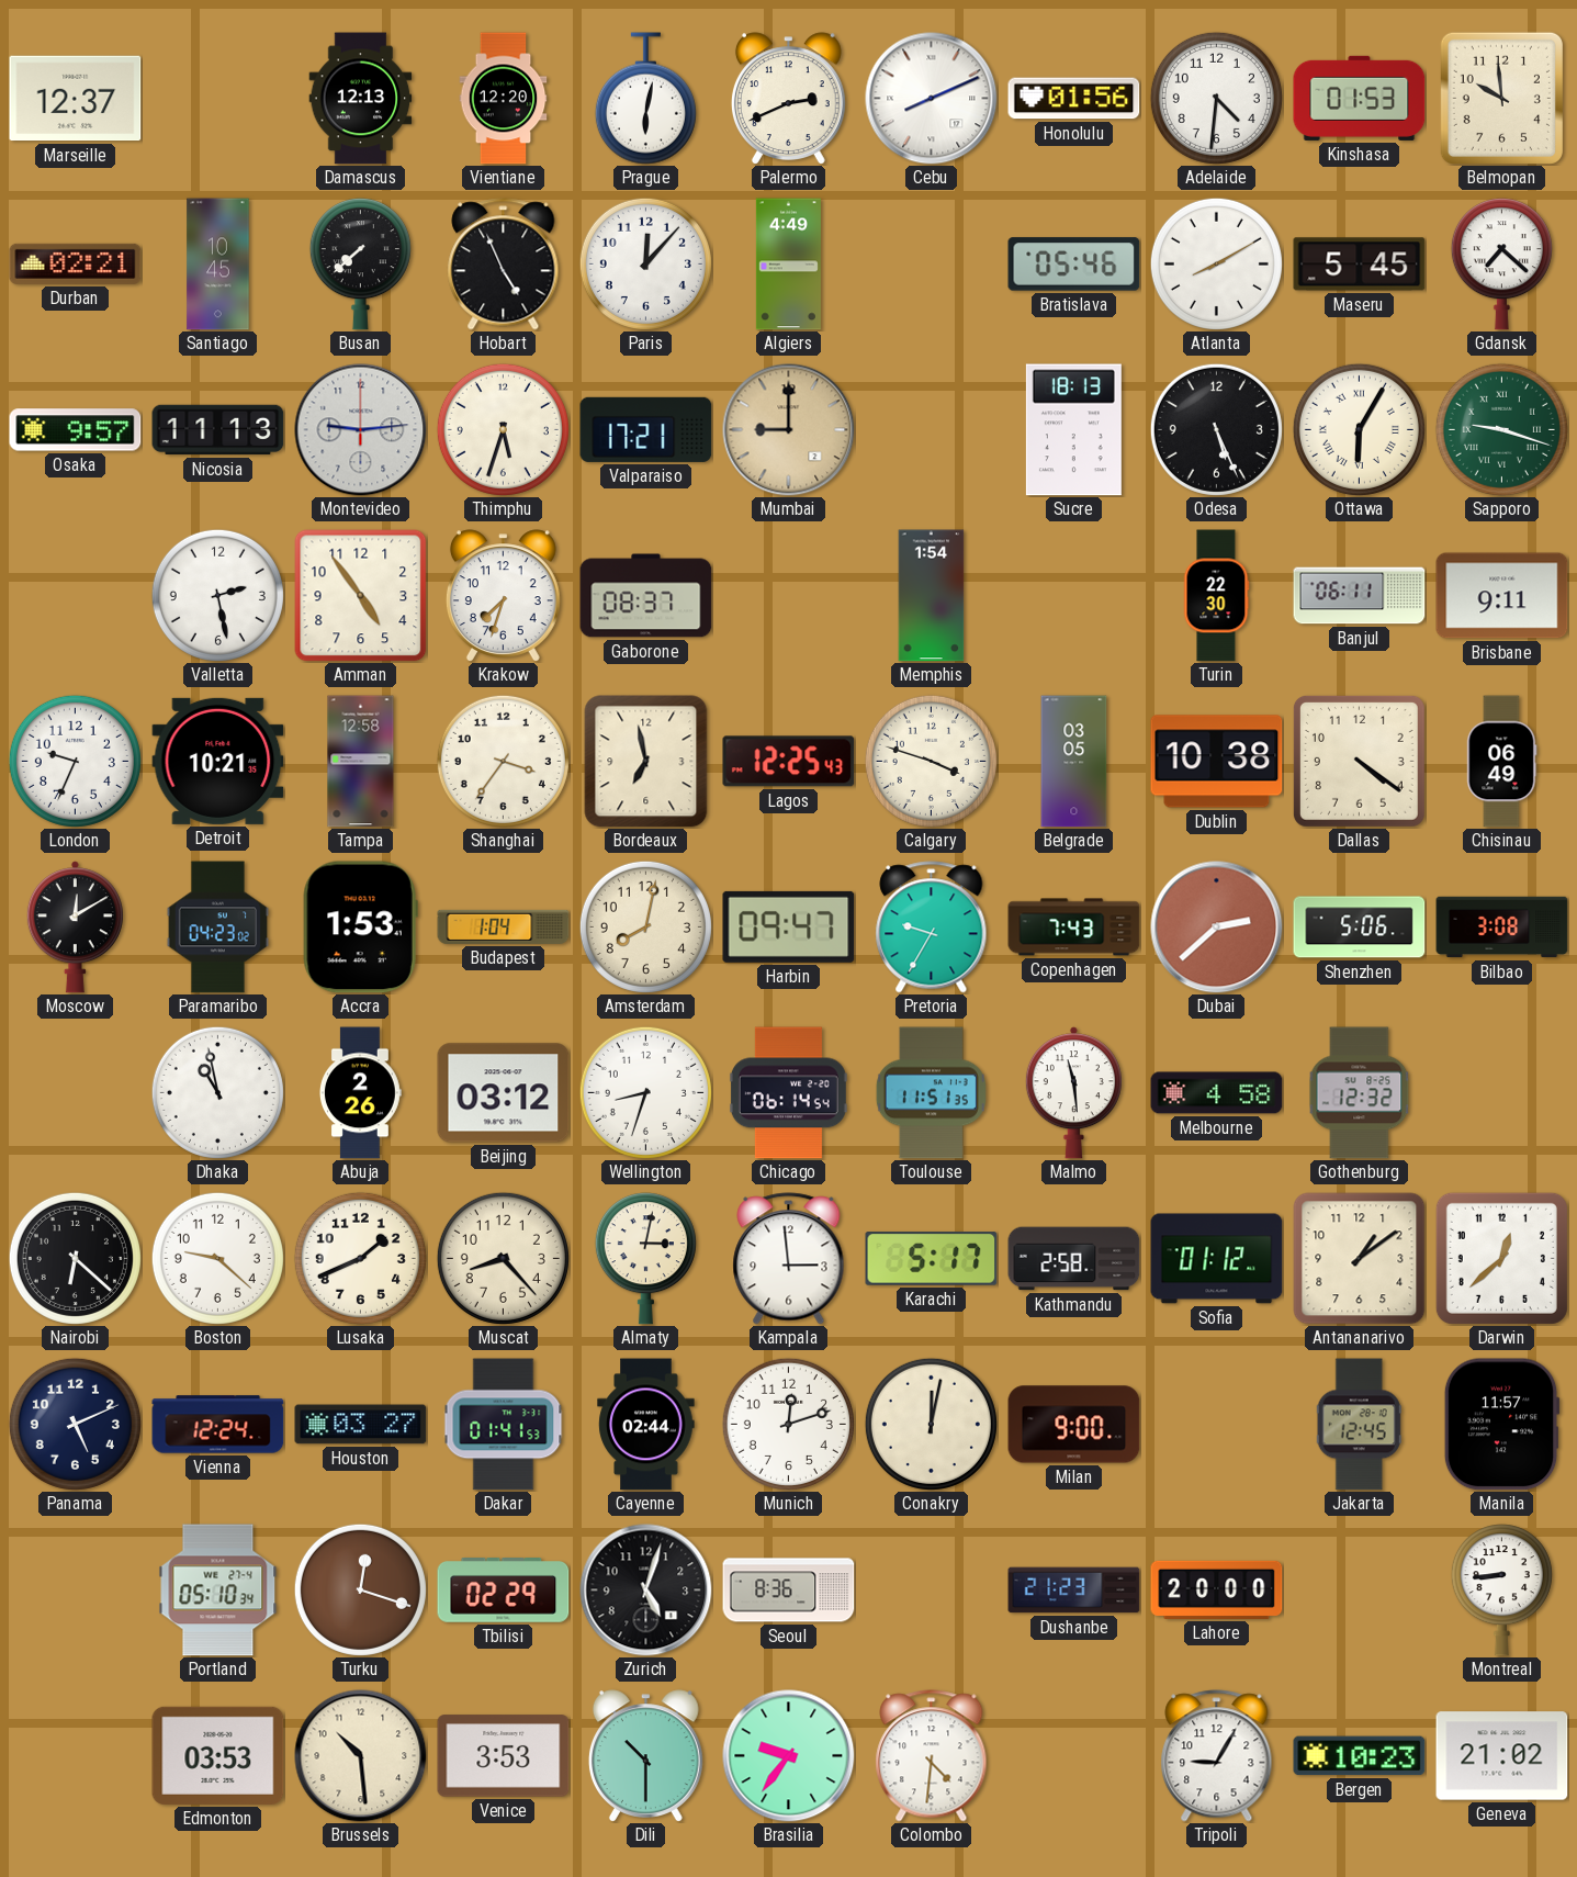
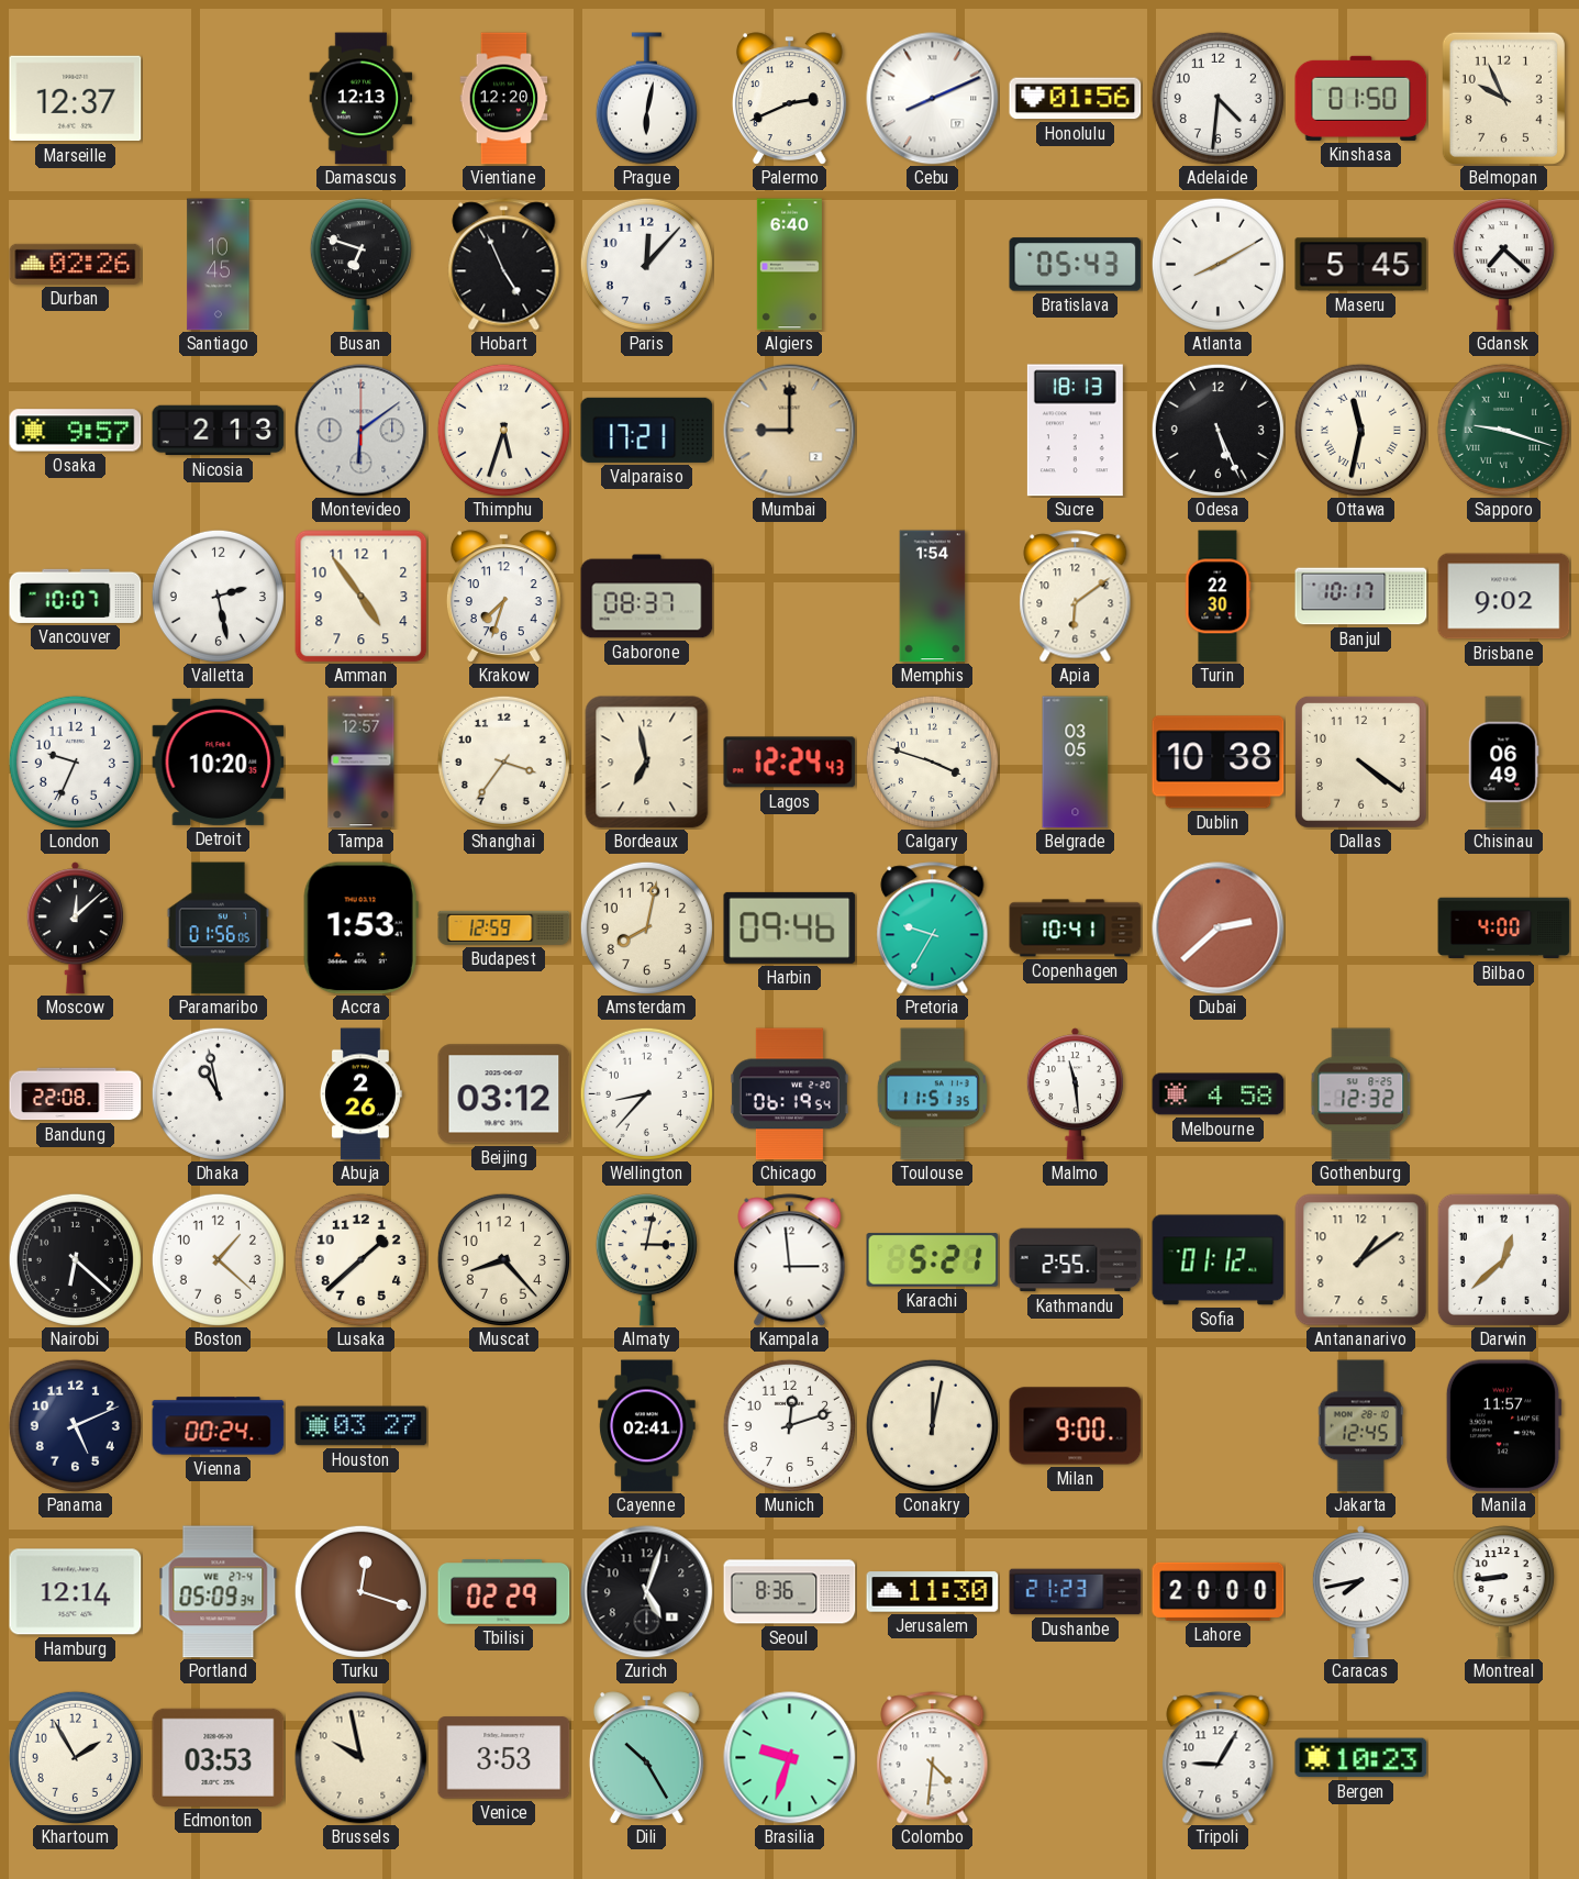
Kinshasa: 01:53 -> 01:50 (1361, 98)
Belmopan: 9:59 -> 9:56 (1503, 98)
Durban: 02:21 -> 02:26 (76, 264)
Busan: 7:38 -> 6:48 (360, 265)
Algiers: 4:49 -> 6:40 (789, 265)
Bratislava: 05:46 -> 05:43 (1076, 265)
Nicosia: 11:13 -> 2:13 (219, 431)
Montevideo: 9:14 -> 6:09 (362, 431)
Ottawa: 6:05 -> 11:32 (1360, 430)
Vancouver: none -> 10:07 (76, 596)
Apia: none -> 6:09 (1076, 597)
Banjul: 06:11 -> 10:17 (1361, 597)
Brisbane: 9:11 -> 9:02 (1504, 597)
Detroit: 10:21 -> 10:20 (219, 761)
Tampa: 12:58 -> 12:57 (362, 763)
Lagos: 12:25 -> 12:24 (790, 763)
Moscow: 12:10 -> 12:08 (75, 929)
Paramaribo: 04:23 -> 01:56 (218, 929)
Budapest: 1:04 -> 12:59 (504, 927)
Harbin: 09:47 -> 09:46 (790, 927)
Copenhagen: 7:43 -> 10:41 (1076, 929)
Shenzhen: 5:06 -> none (1360, 928)
Bilbao: 3:08 -> 4:00 (1504, 929)
Bandung: none -> 22:08 (76, 1094)
Wellington: 8:33 -> 8:37 (646, 1093)
Chicago: 06:14 -> 06:19 (789, 1094)
Boston: 9:22 -> 1:22 (218, 1259)
Lusaka: 1:41 -> 1:38 (360, 1259)
Karachi: 5:17 -> 5:21 (933, 1260)
Kathmandu: 2:58 -> 2:55 (1076, 1260)
Vienna: 12:24 -> 00:24 (219, 1426)
Dakar: 01:41 -> none (504, 1425)
Cayenne: 02:44 -> 02:41 (647, 1426)
Hamburg: none -> 12:14 (76, 1592)
Portland: 05:10 -> 05:09 (219, 1592)
Jerusalem: none -> 11:30 (933, 1592)
Caracas: none -> 7:43 (1360, 1592)
Khartoum: none -> 1:55 (75, 1757)
Brussels: 10:29 -> 9:58 (362, 1758)
Dili: 10:30 -> 10:25 (646, 1758)
Brasilia: 9:36 -> 9:33 (790, 1758)
Geneva: 21:02 -> none (1502, 1756)
